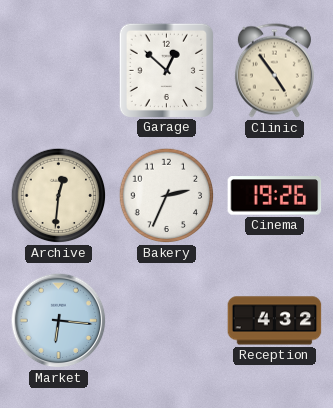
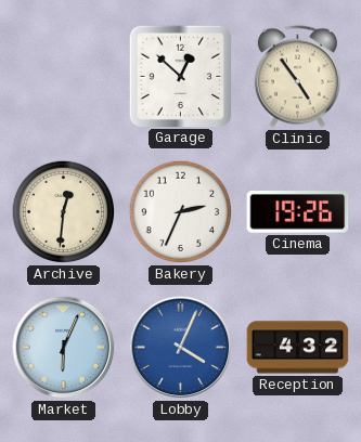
Market: 6:16 -> 6:04 (64, 348)
Lobby: none -> 4:04 (181, 348)
